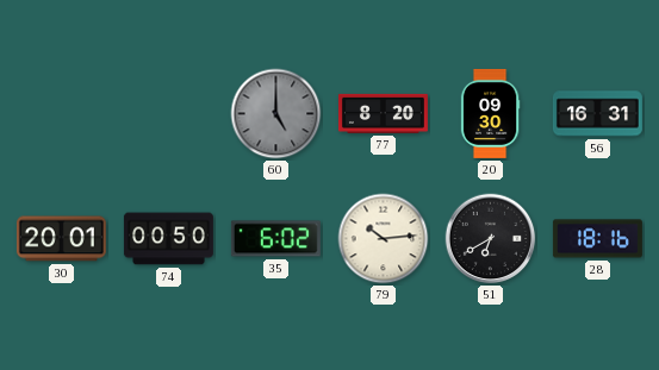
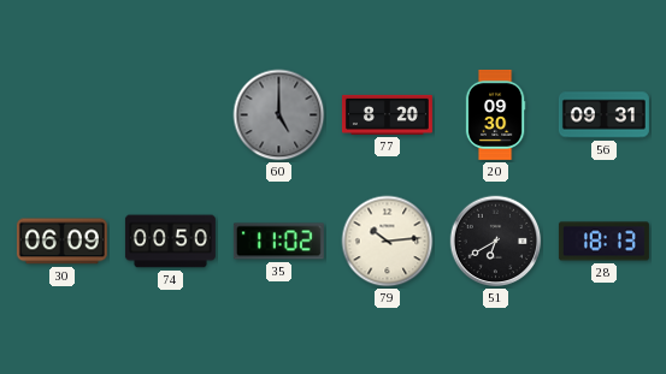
56: 16:31 -> 09:31 (603, 115)
30: 20:01 -> 06:09 (61, 242)
35: 6:02 -> 11:02 (278, 242)
28: 18:16 -> 18:13 (603, 242)
